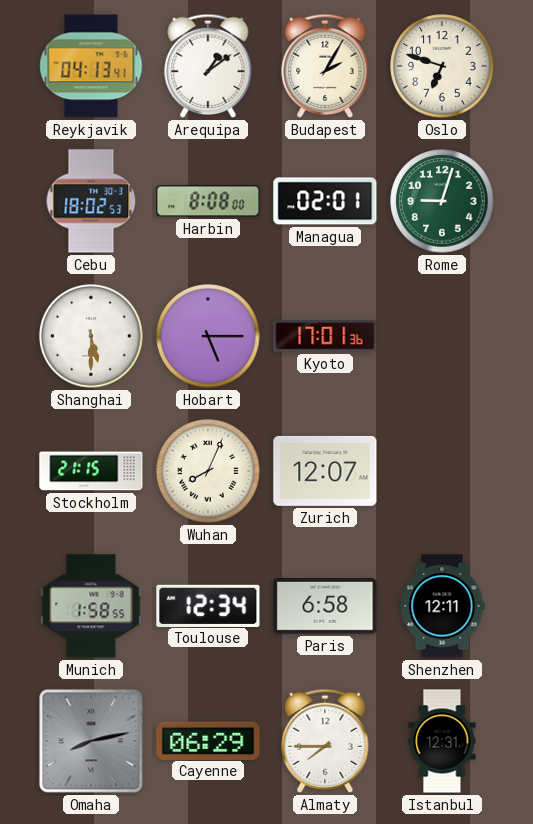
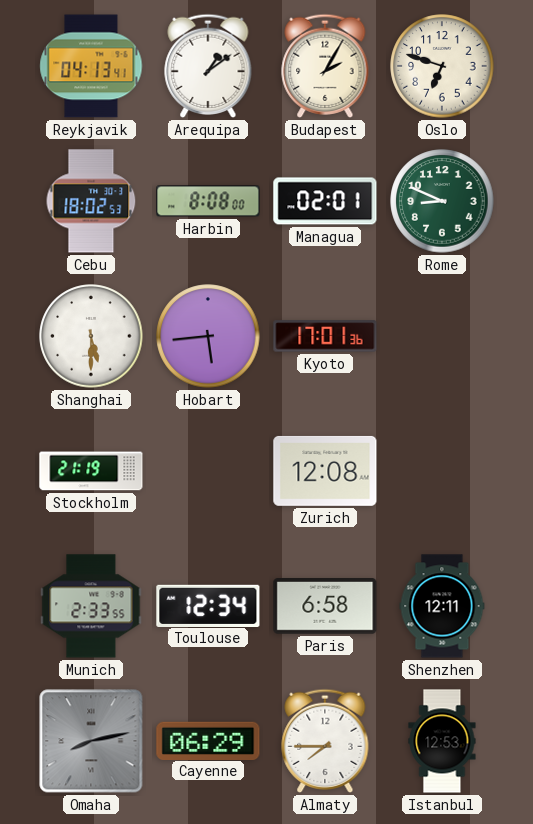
Rome: 9:03 -> 8:49 (442, 201)
Hobart: 5:15 -> 5:44 (208, 336)
Stockholm: 21:15 -> 21:19 (91, 471)
Wuhan: 8:04 -> none (208, 471)
Zurich: 12:07 -> 12:08 (325, 471)
Munich: 1:58 -> 2:33 (91, 606)
Istanbul: 12:31 -> 12:53 (442, 741)
